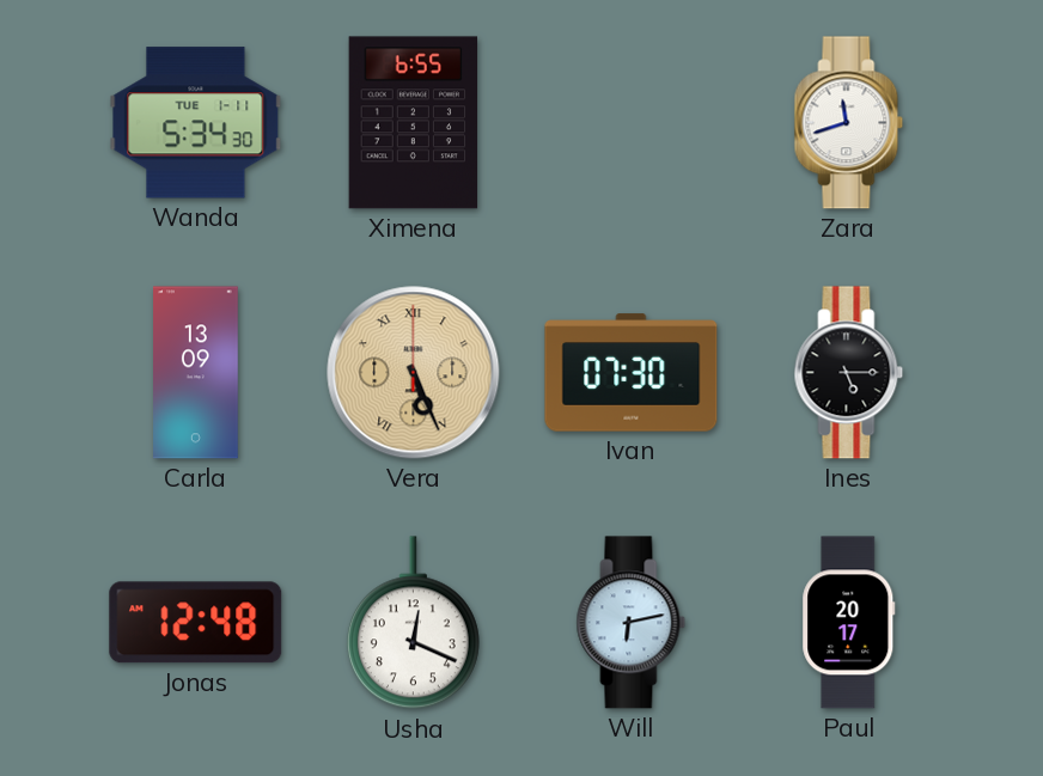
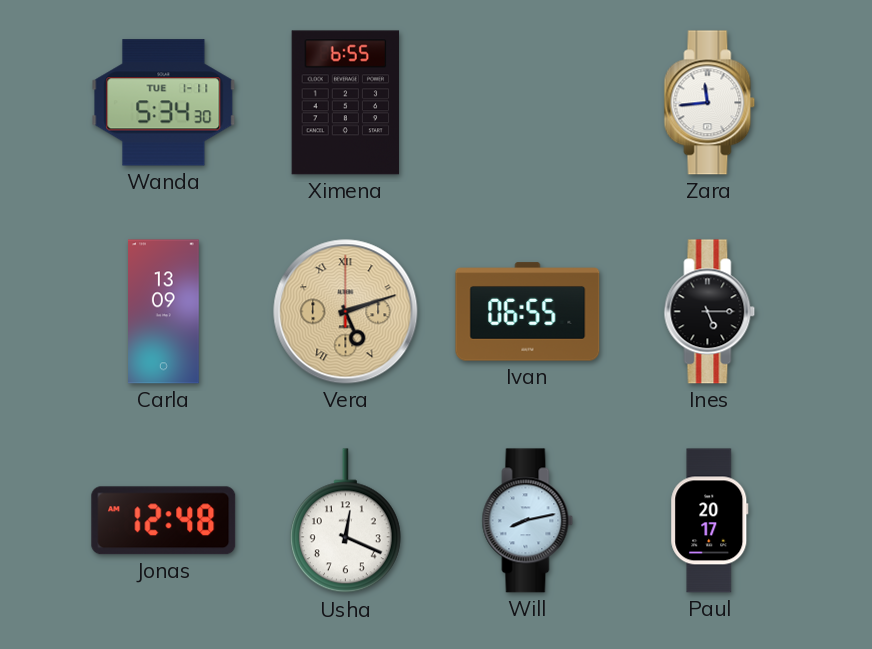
Zara: 11:42 -> 11:44 (710, 103)
Vera: 5:26 -> 5:12 (346, 312)
Ivan: 07:30 -> 06:55 (528, 312)
Will: 6:13 -> 8:13 (528, 521)
